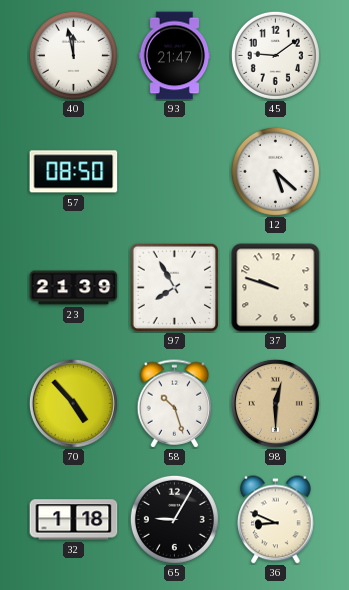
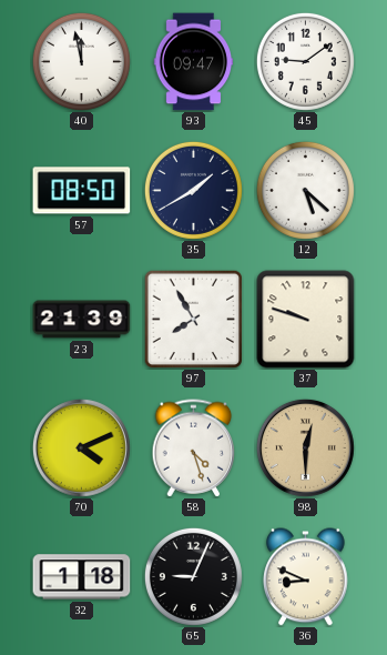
93: 21:47 -> 09:47 (194, 62)
35: none -> 1:40 (193, 190)
70: 4:53 -> 4:11 (81, 447)
58: 10:27 -> 4:27 (194, 449)
65: 9:05 -> 9:04 (193, 576)
